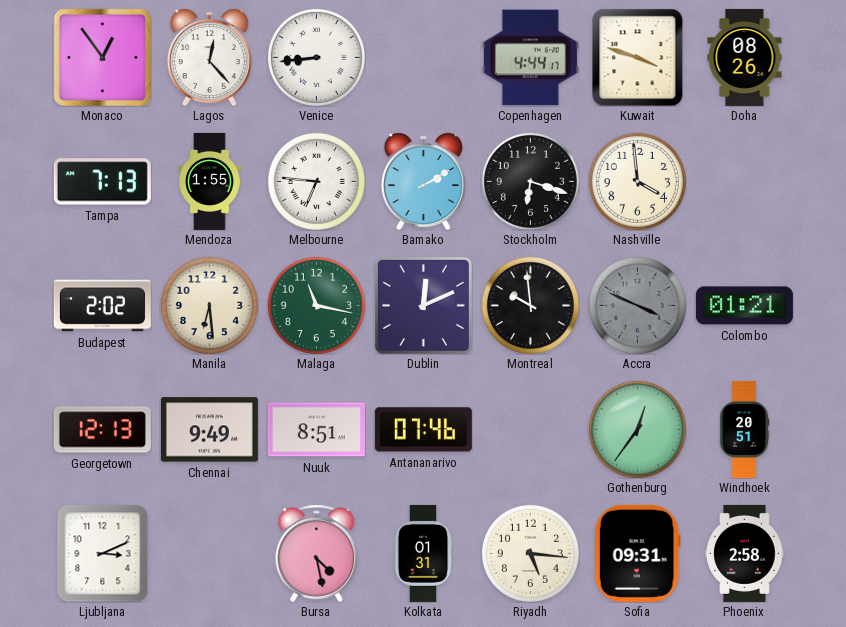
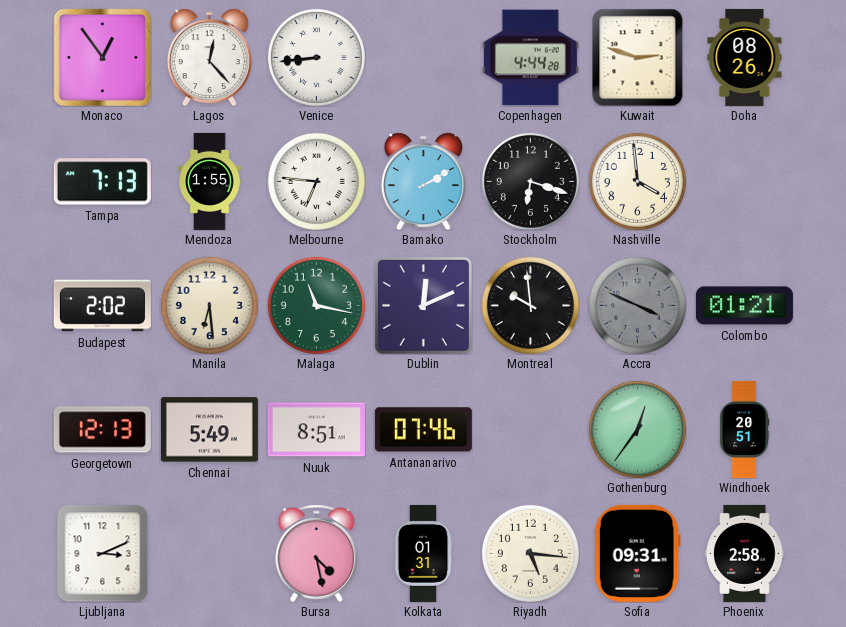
Copenhagen: 4:44:17 -> 4:44:28 (530, 58)
Kuwait: 3:48 -> 2:48 (638, 57)
Chennai: 9:49 -> 5:49 (209, 430)
